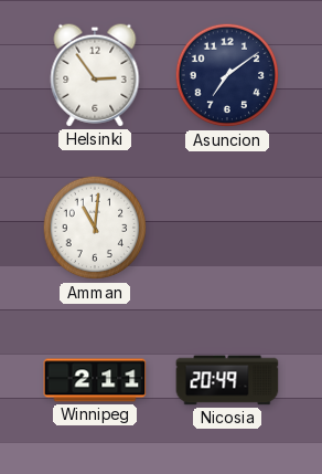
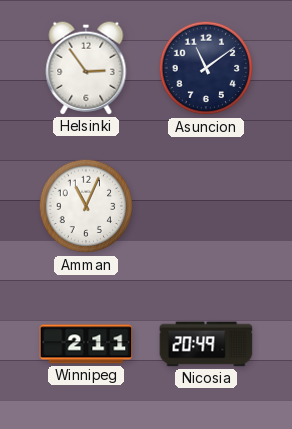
Asuncion: 7:09 -> 11:09 (206, 68)
Amman: 11:01 -> 11:04 (86, 206)
